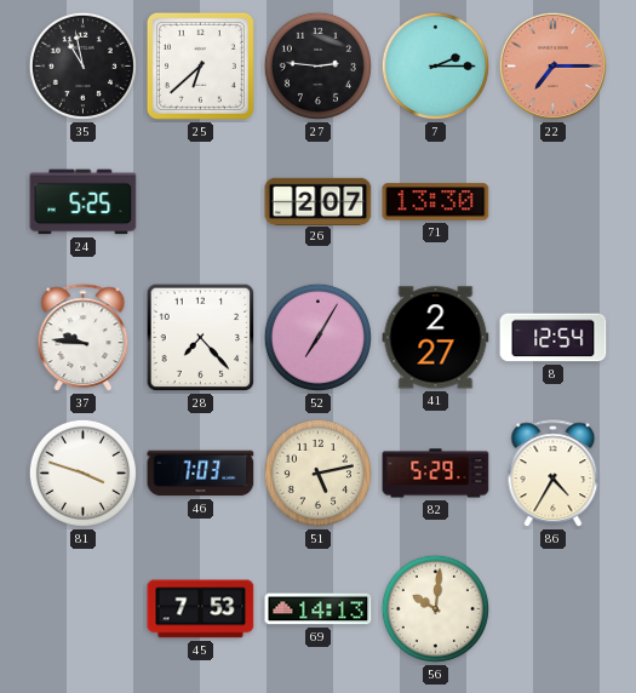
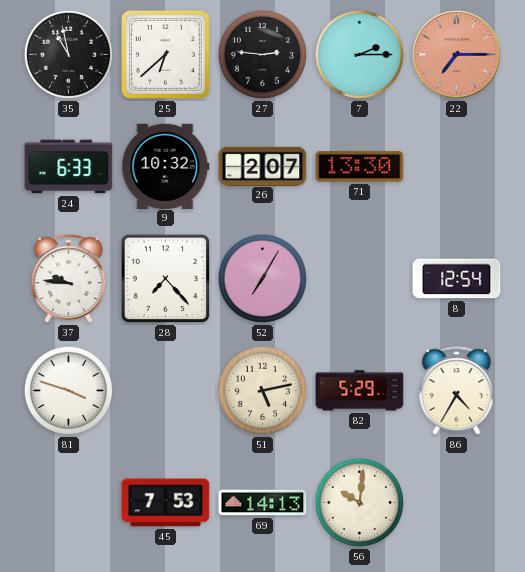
24: 5:25 -> 6:33 (69, 167)
9: none -> 10:32 (166, 166)
41: 2:27 -> none (436, 338)
46: 7:03 -> none (201, 474)
